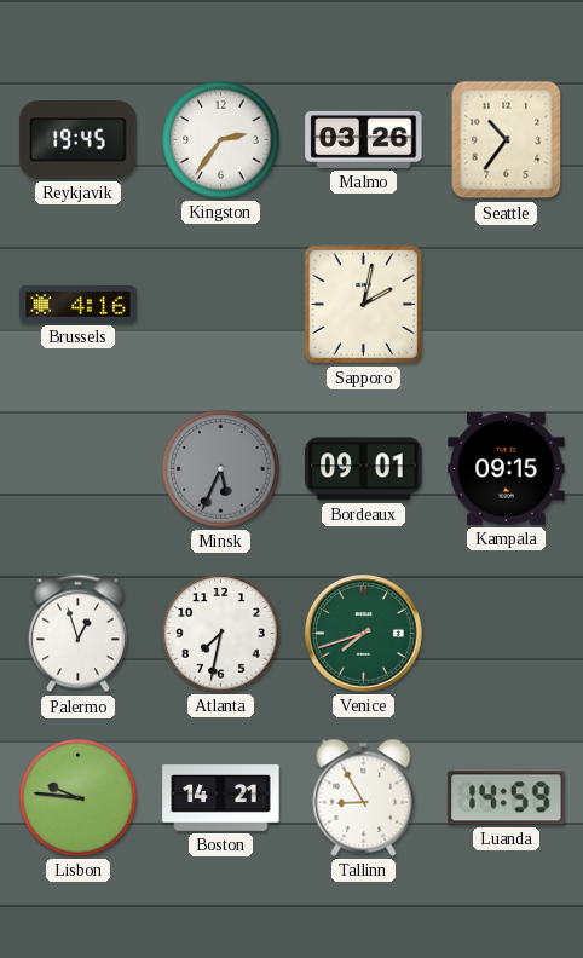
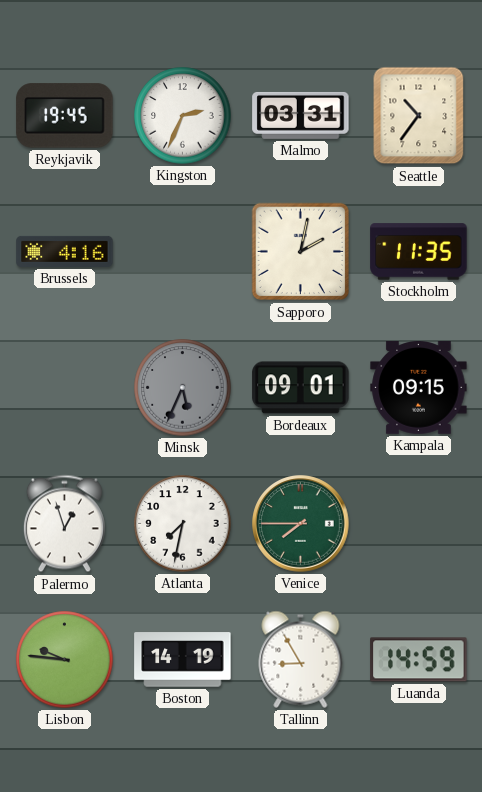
Kingston: 2:36 -> 2:34 (183, 116)
Malmo: 03:26 -> 03:31 (301, 115)
Stockholm: none -> 11:35 (419, 252)
Venice: 7:42 -> 7:45 (301, 524)
Boston: 14:21 -> 14:19 (183, 660)
